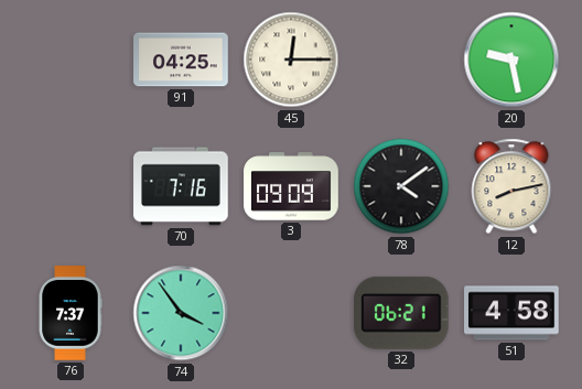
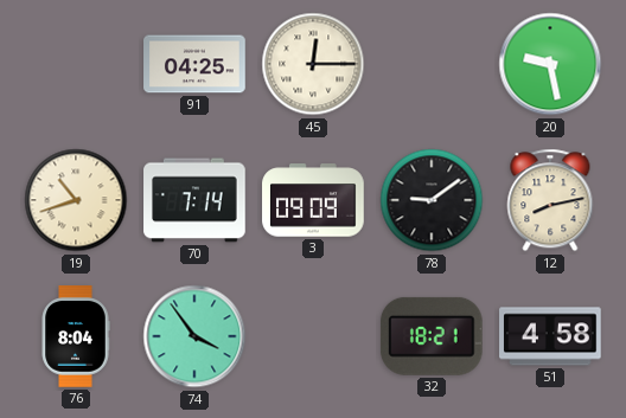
19: none -> 10:42 (76, 200)
70: 7:16 -> 7:14 (194, 200)
78: 4:09 -> 9:09 (432, 200)
76: 7:37 -> 8:04 (76, 336)
32: 06:21 -> 18:21 (432, 336)
